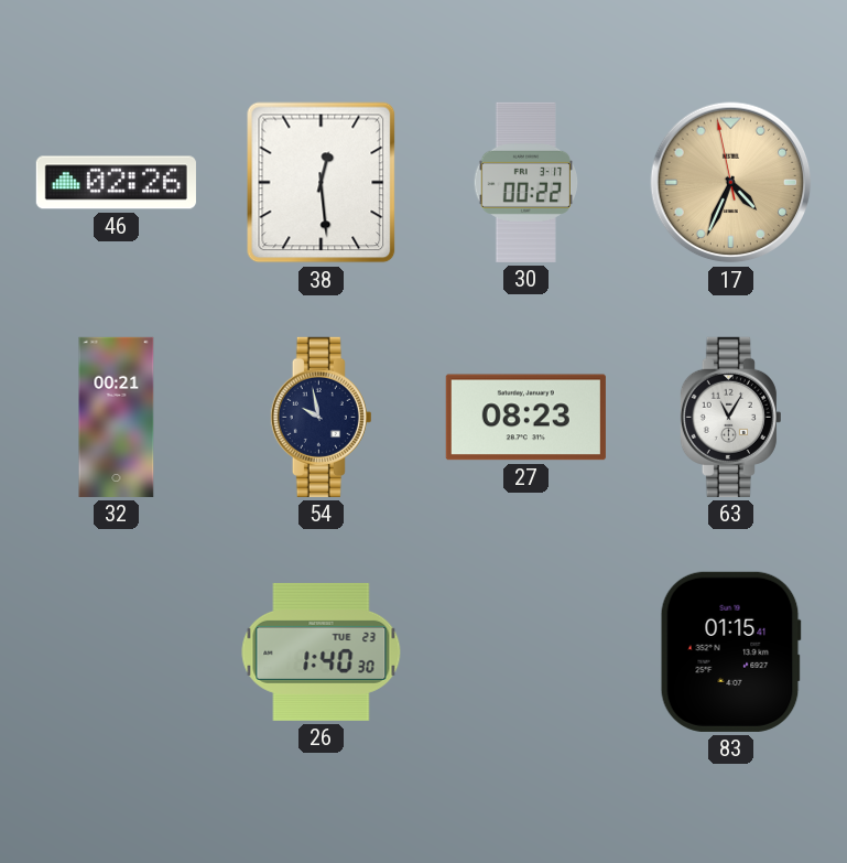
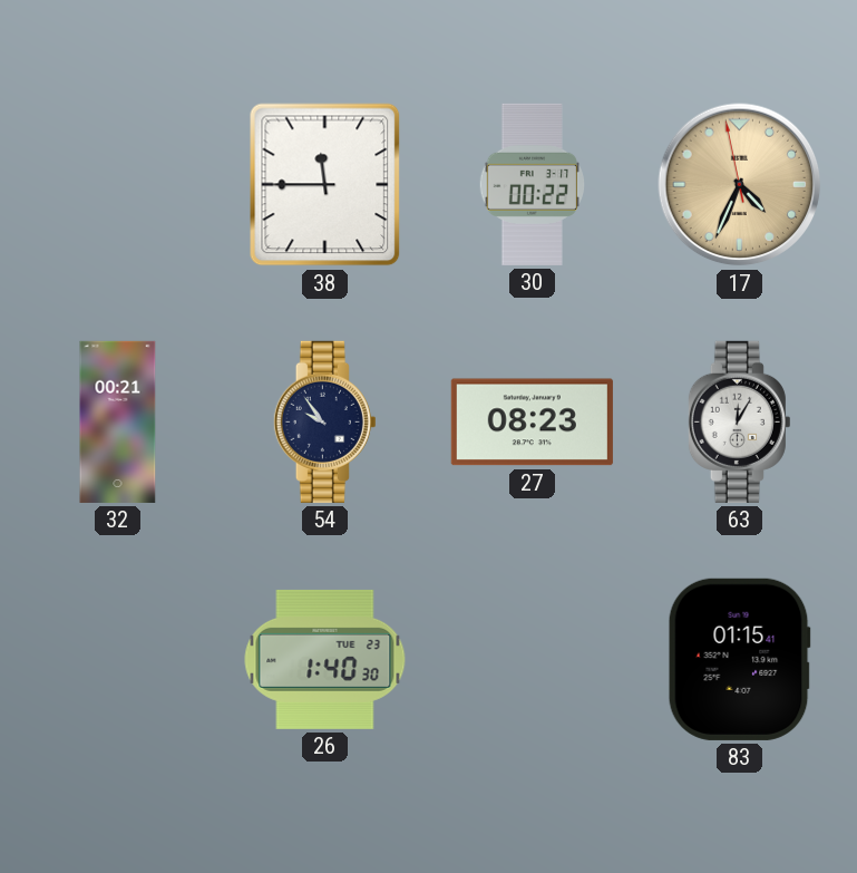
46: 02:26 -> none (116, 183)
38: 12:29 -> 11:45 (325, 185)
54: 9:58 -> 9:54 (324, 421)
63: 11:05 -> 12:05 (739, 421)
